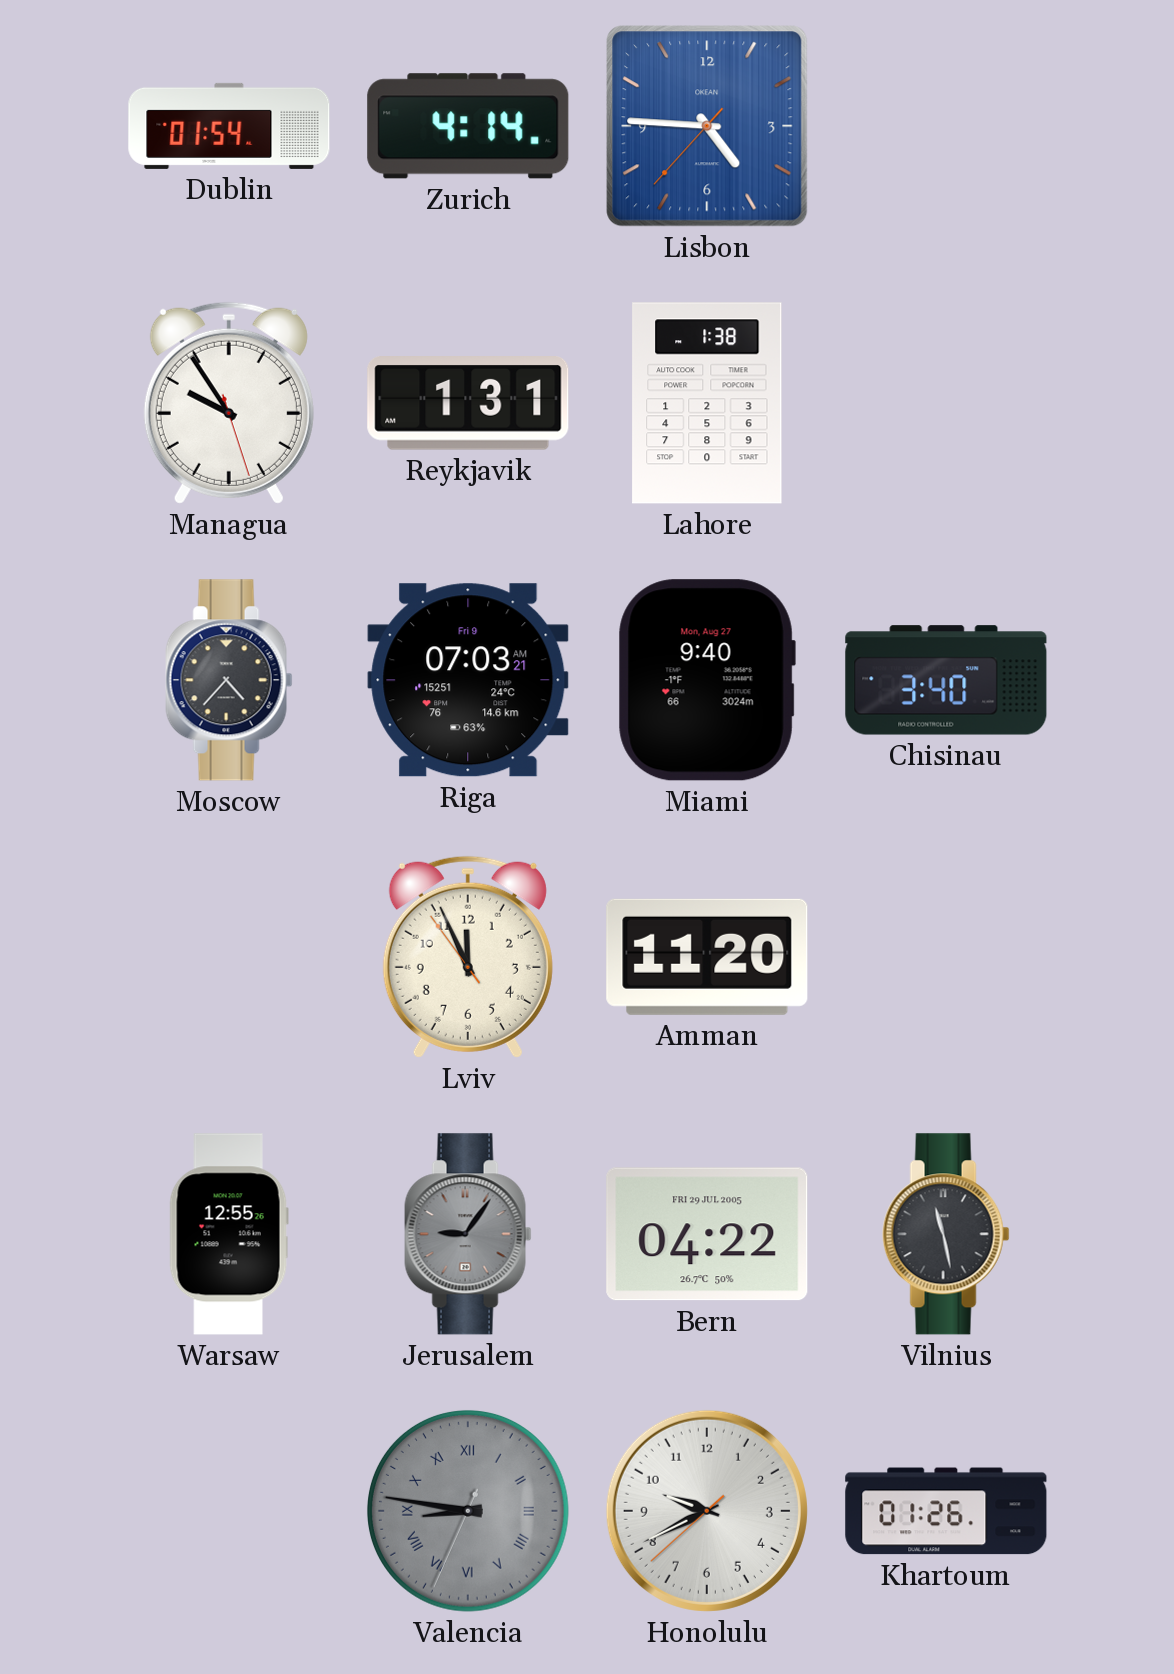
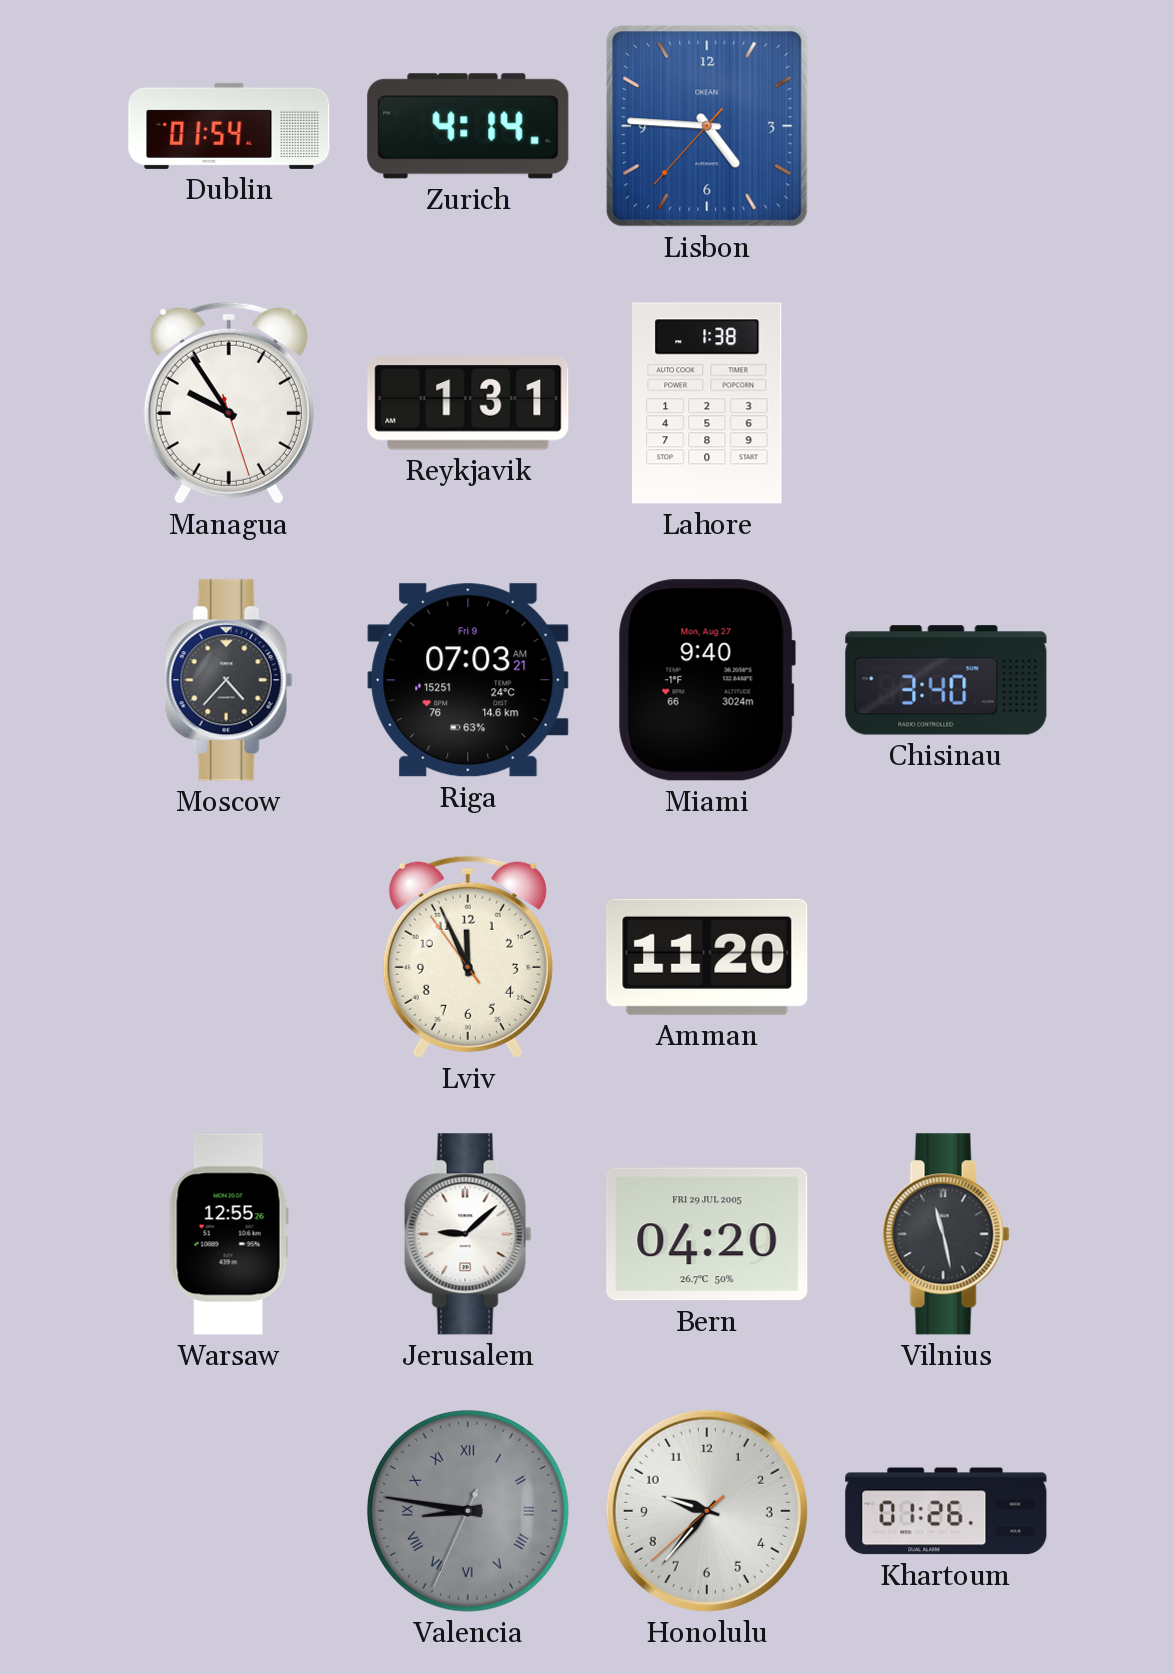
Jerusalem: 9:06 -> 9:08 (468, 1234)
Jerusalem dial: grey -> white (468, 1234)
Bern: 04:22 -> 04:20 (707, 1234)
Honolulu: 9:40 -> 9:36 (707, 1511)
